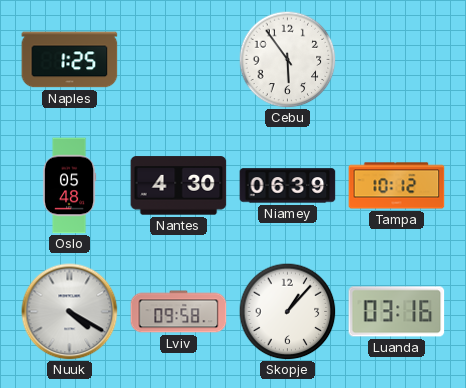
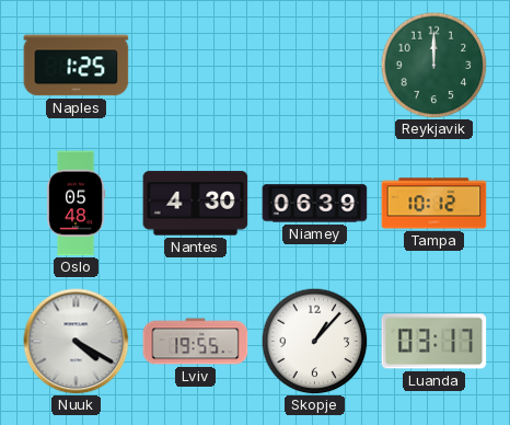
Cebu: 5:54 -> none (287, 59)
Reykjavik: none -> 12:00 (433, 65)
Lviv: 09:58 -> 19:55 (196, 342)
Luanda: 03:16 -> 03:17 (434, 342)
